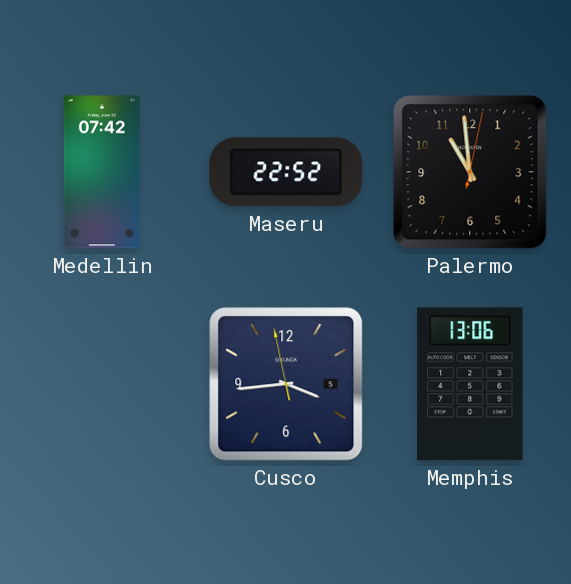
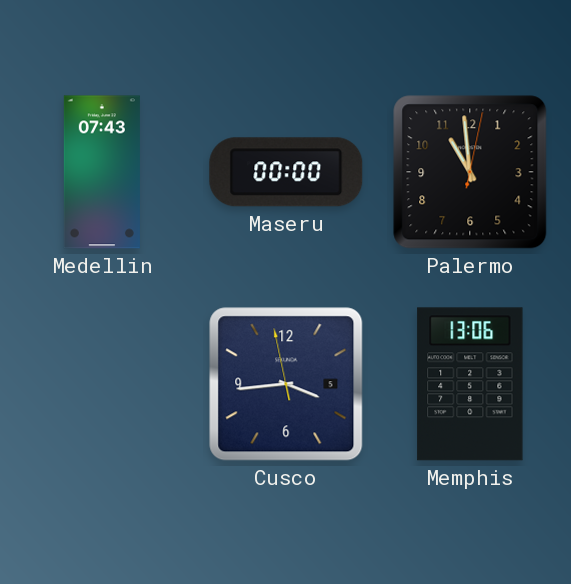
Medellin: 07:42 -> 07:43 (102, 172)
Maseru: 22:52 -> 00:00 (286, 172)
